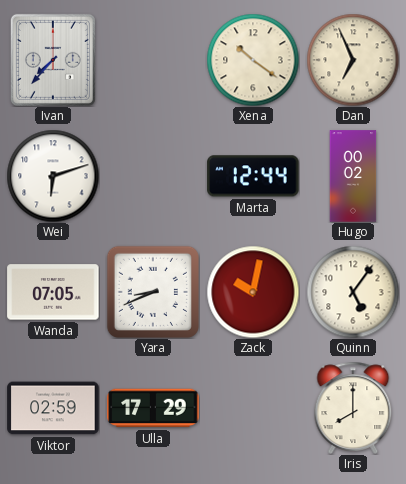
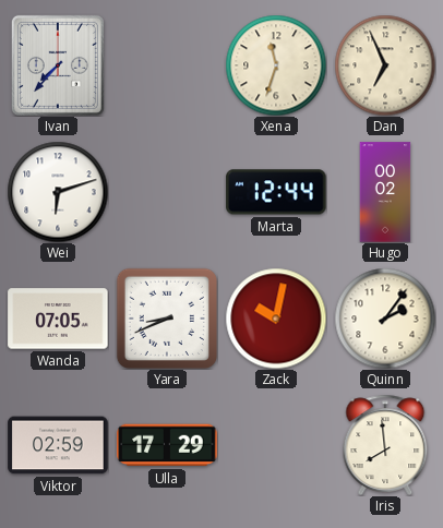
Xena: 10:21 -> 11:33 (276, 65)
Quinn: 5:06 -> 2:06 (385, 319)
Iris: 8:00 -> 7:59 (385, 445)
